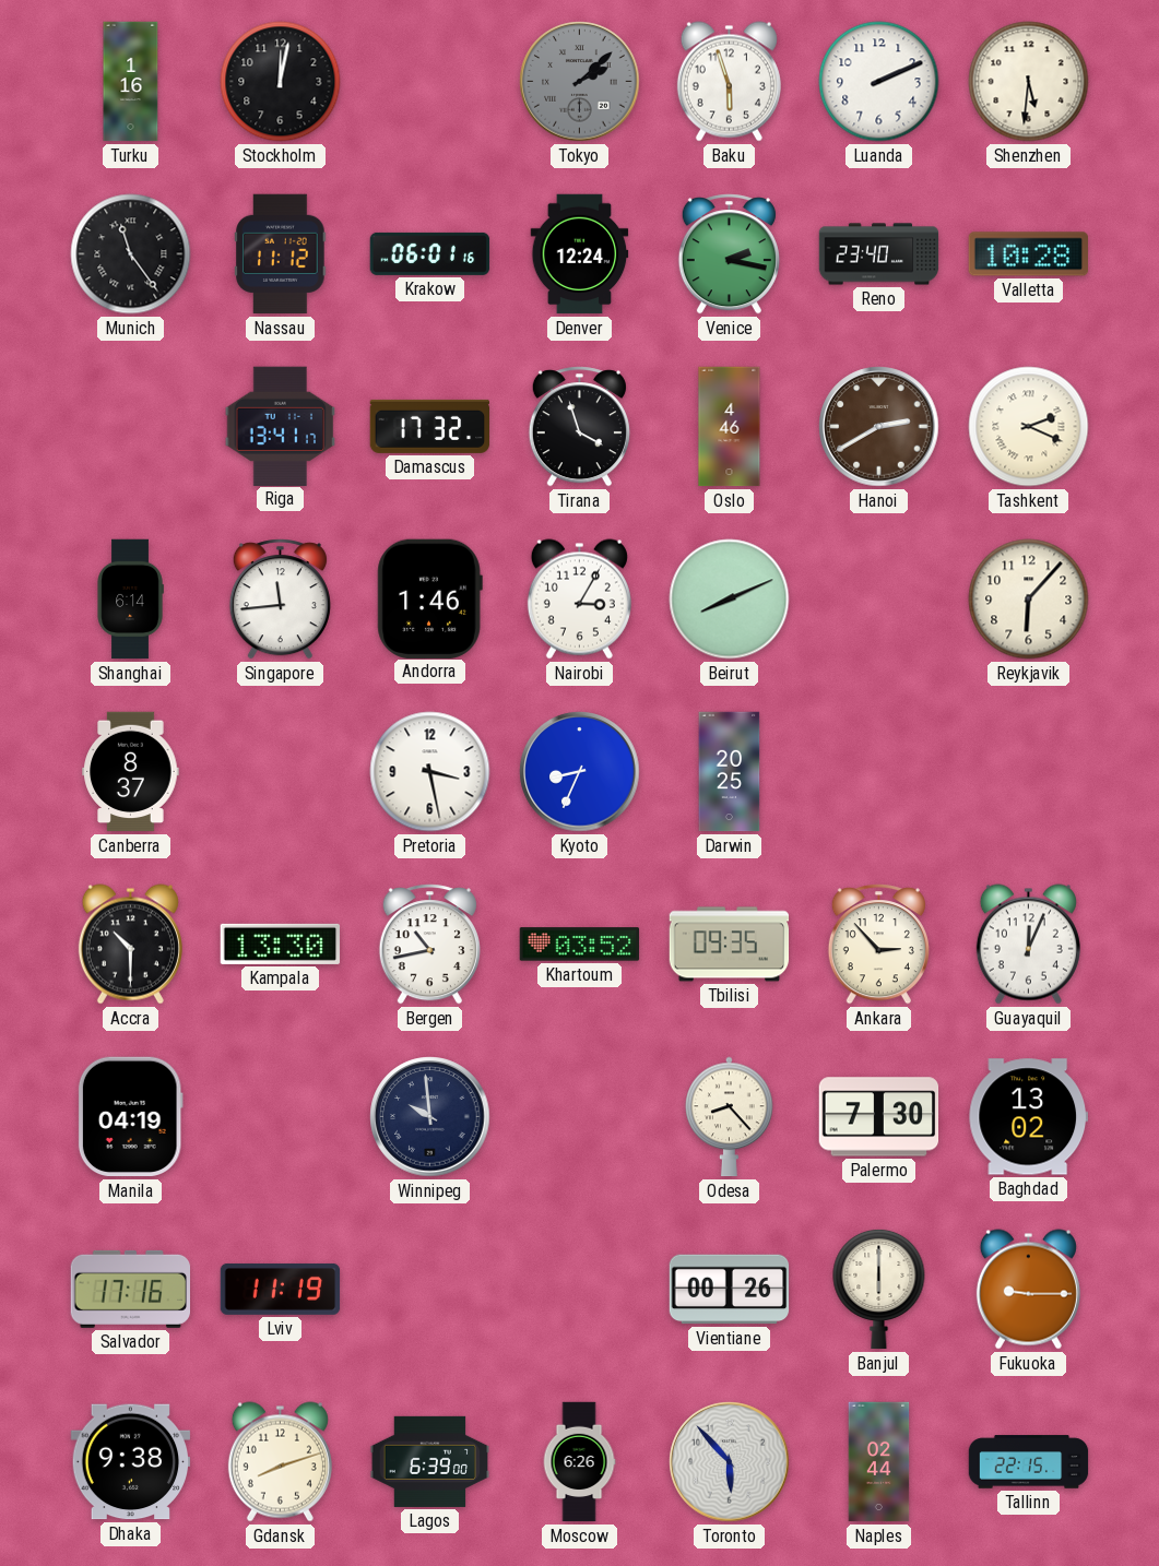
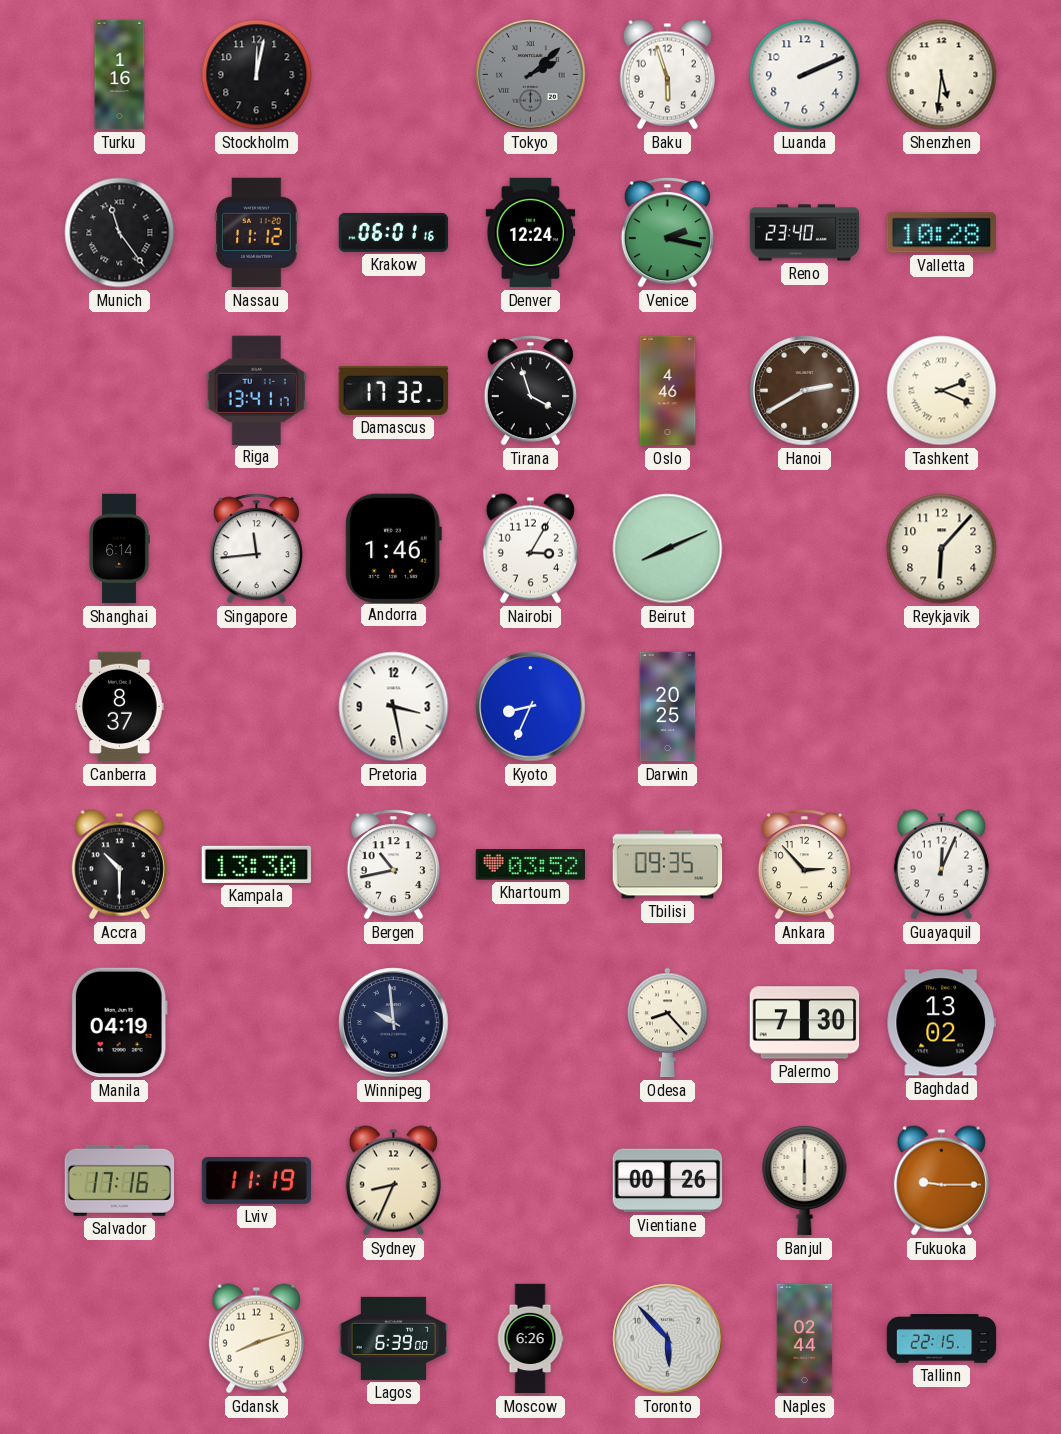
Sydney: none -> 8:34 (393, 1181)
Dhaka: 9:38 -> none (131, 1462)
